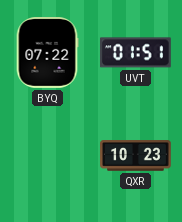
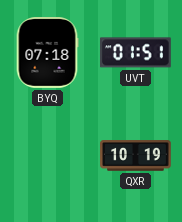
BYQ: 07:22 -> 07:18 (47, 53)
QXR: 10:23 -> 10:19 (136, 156)
